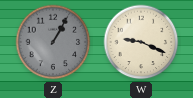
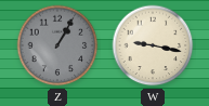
W: 9:19 -> 9:17 (153, 45)
